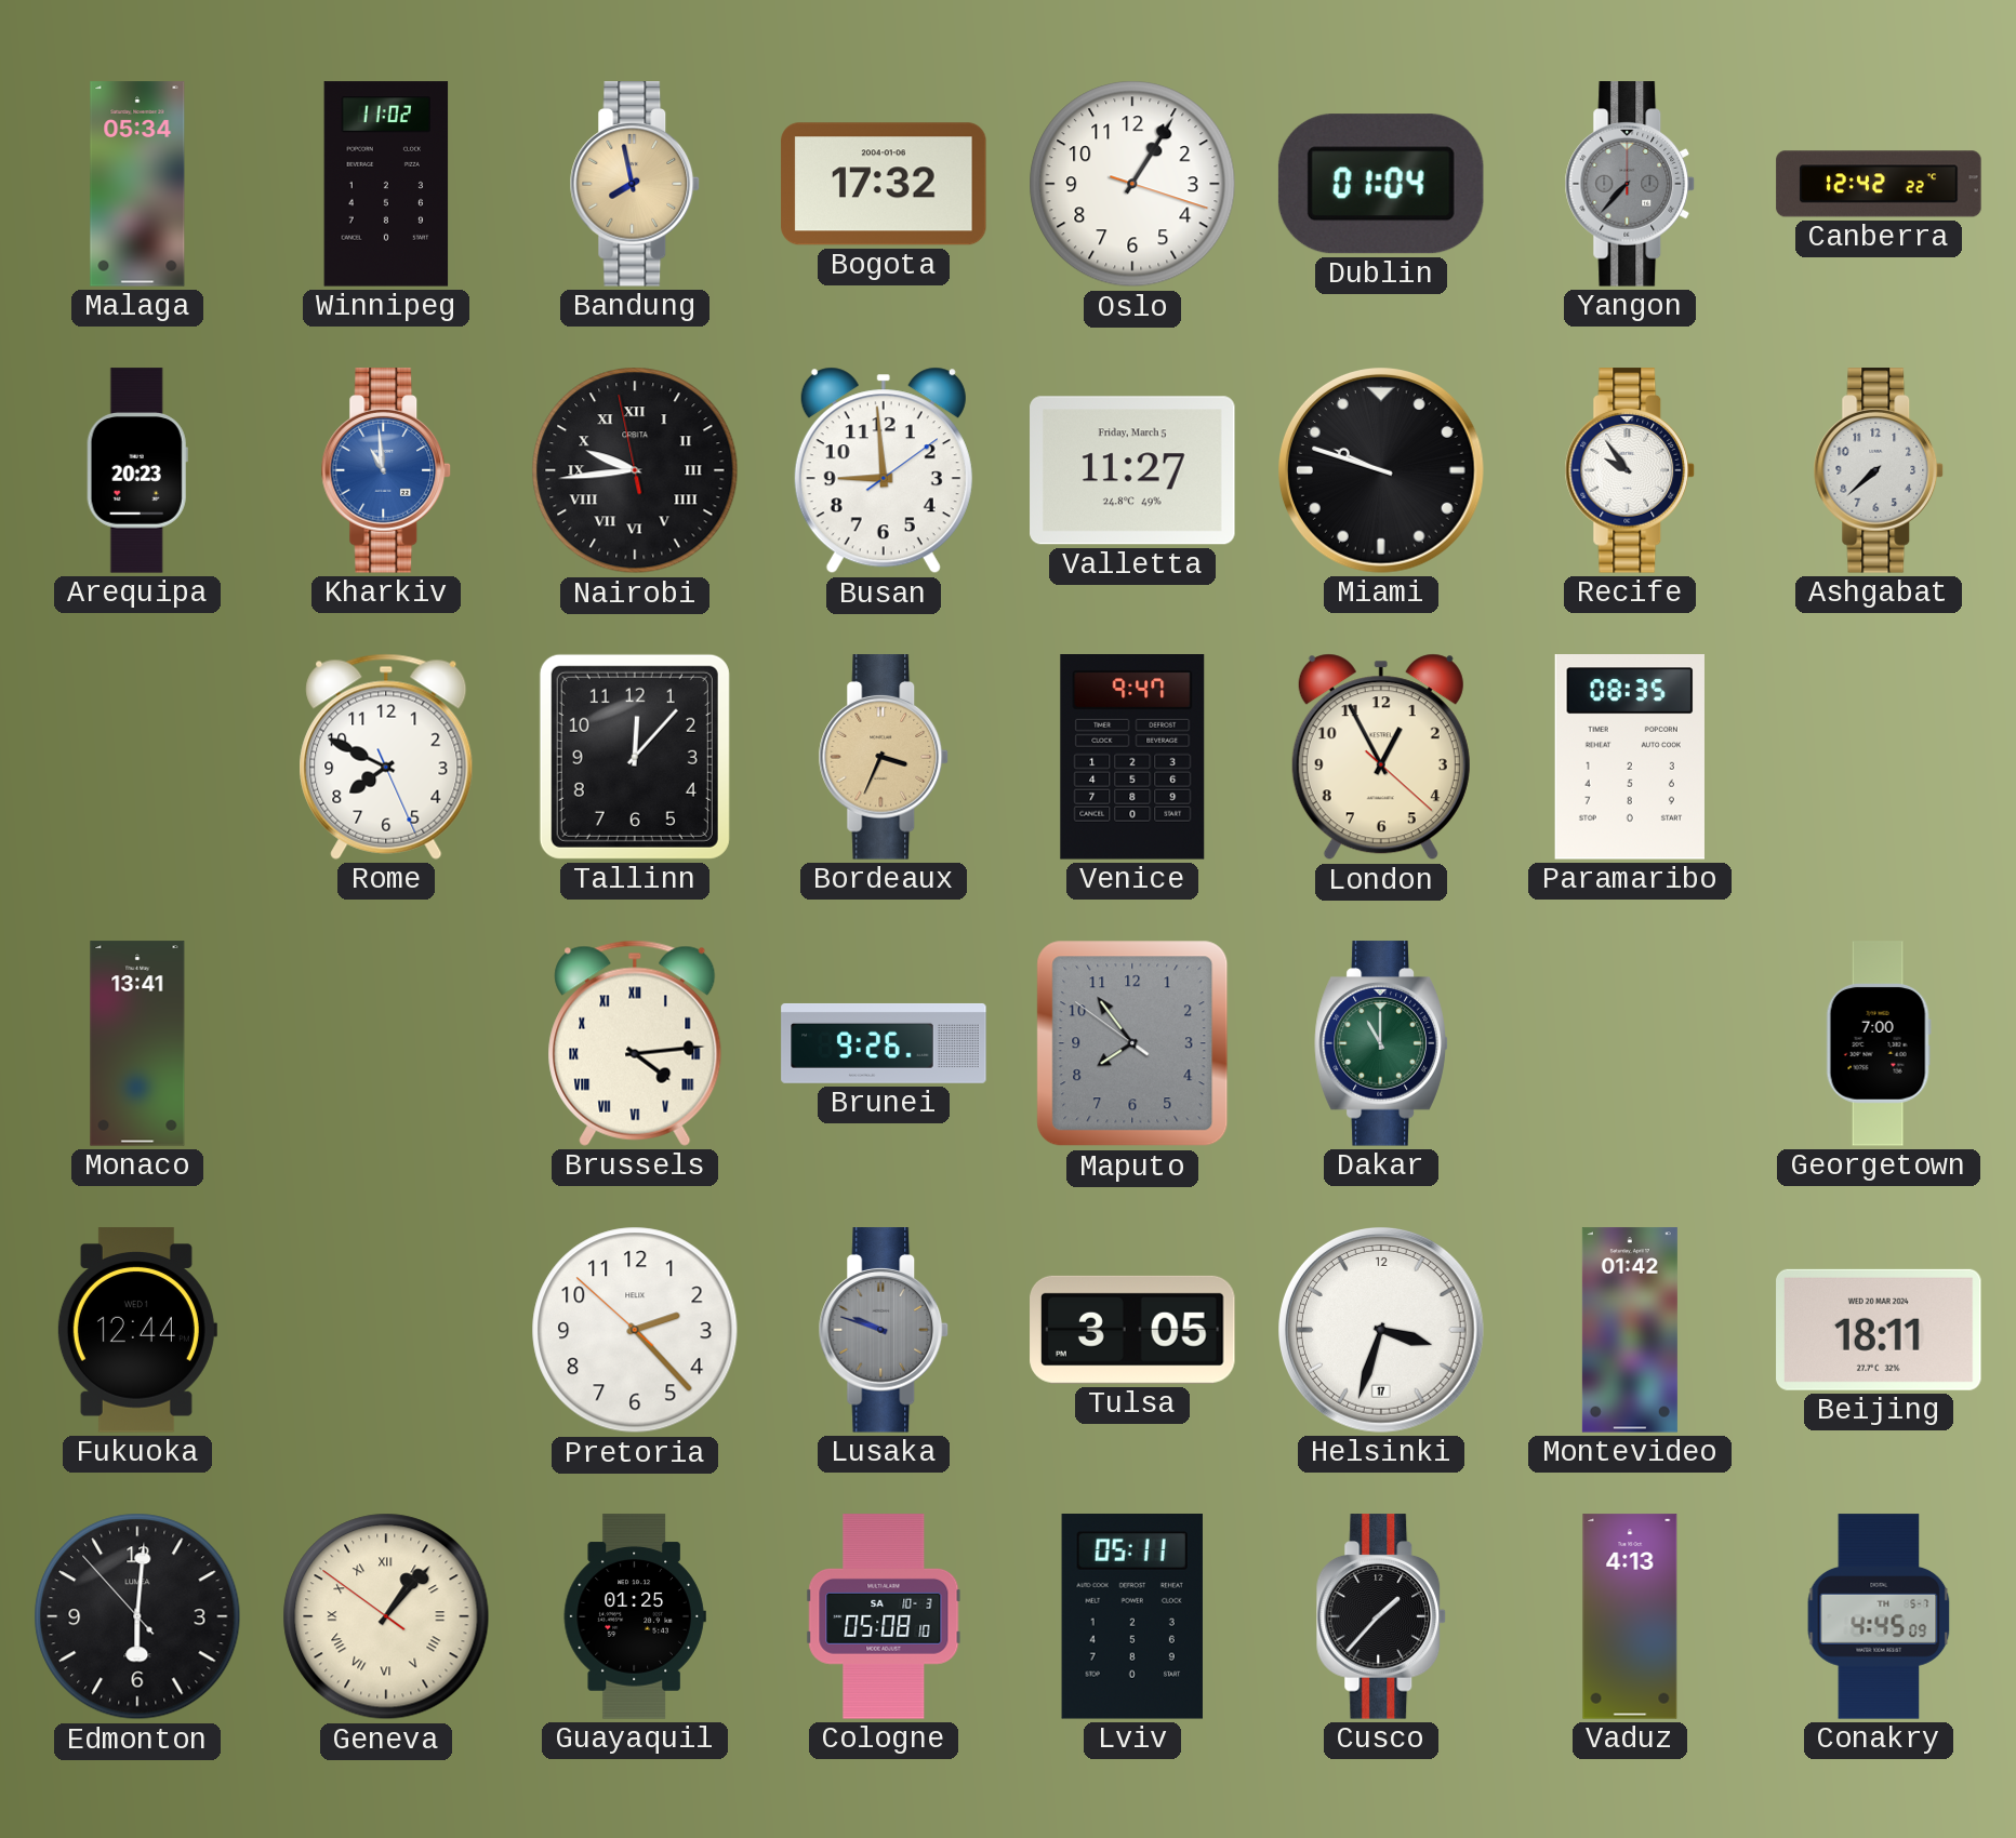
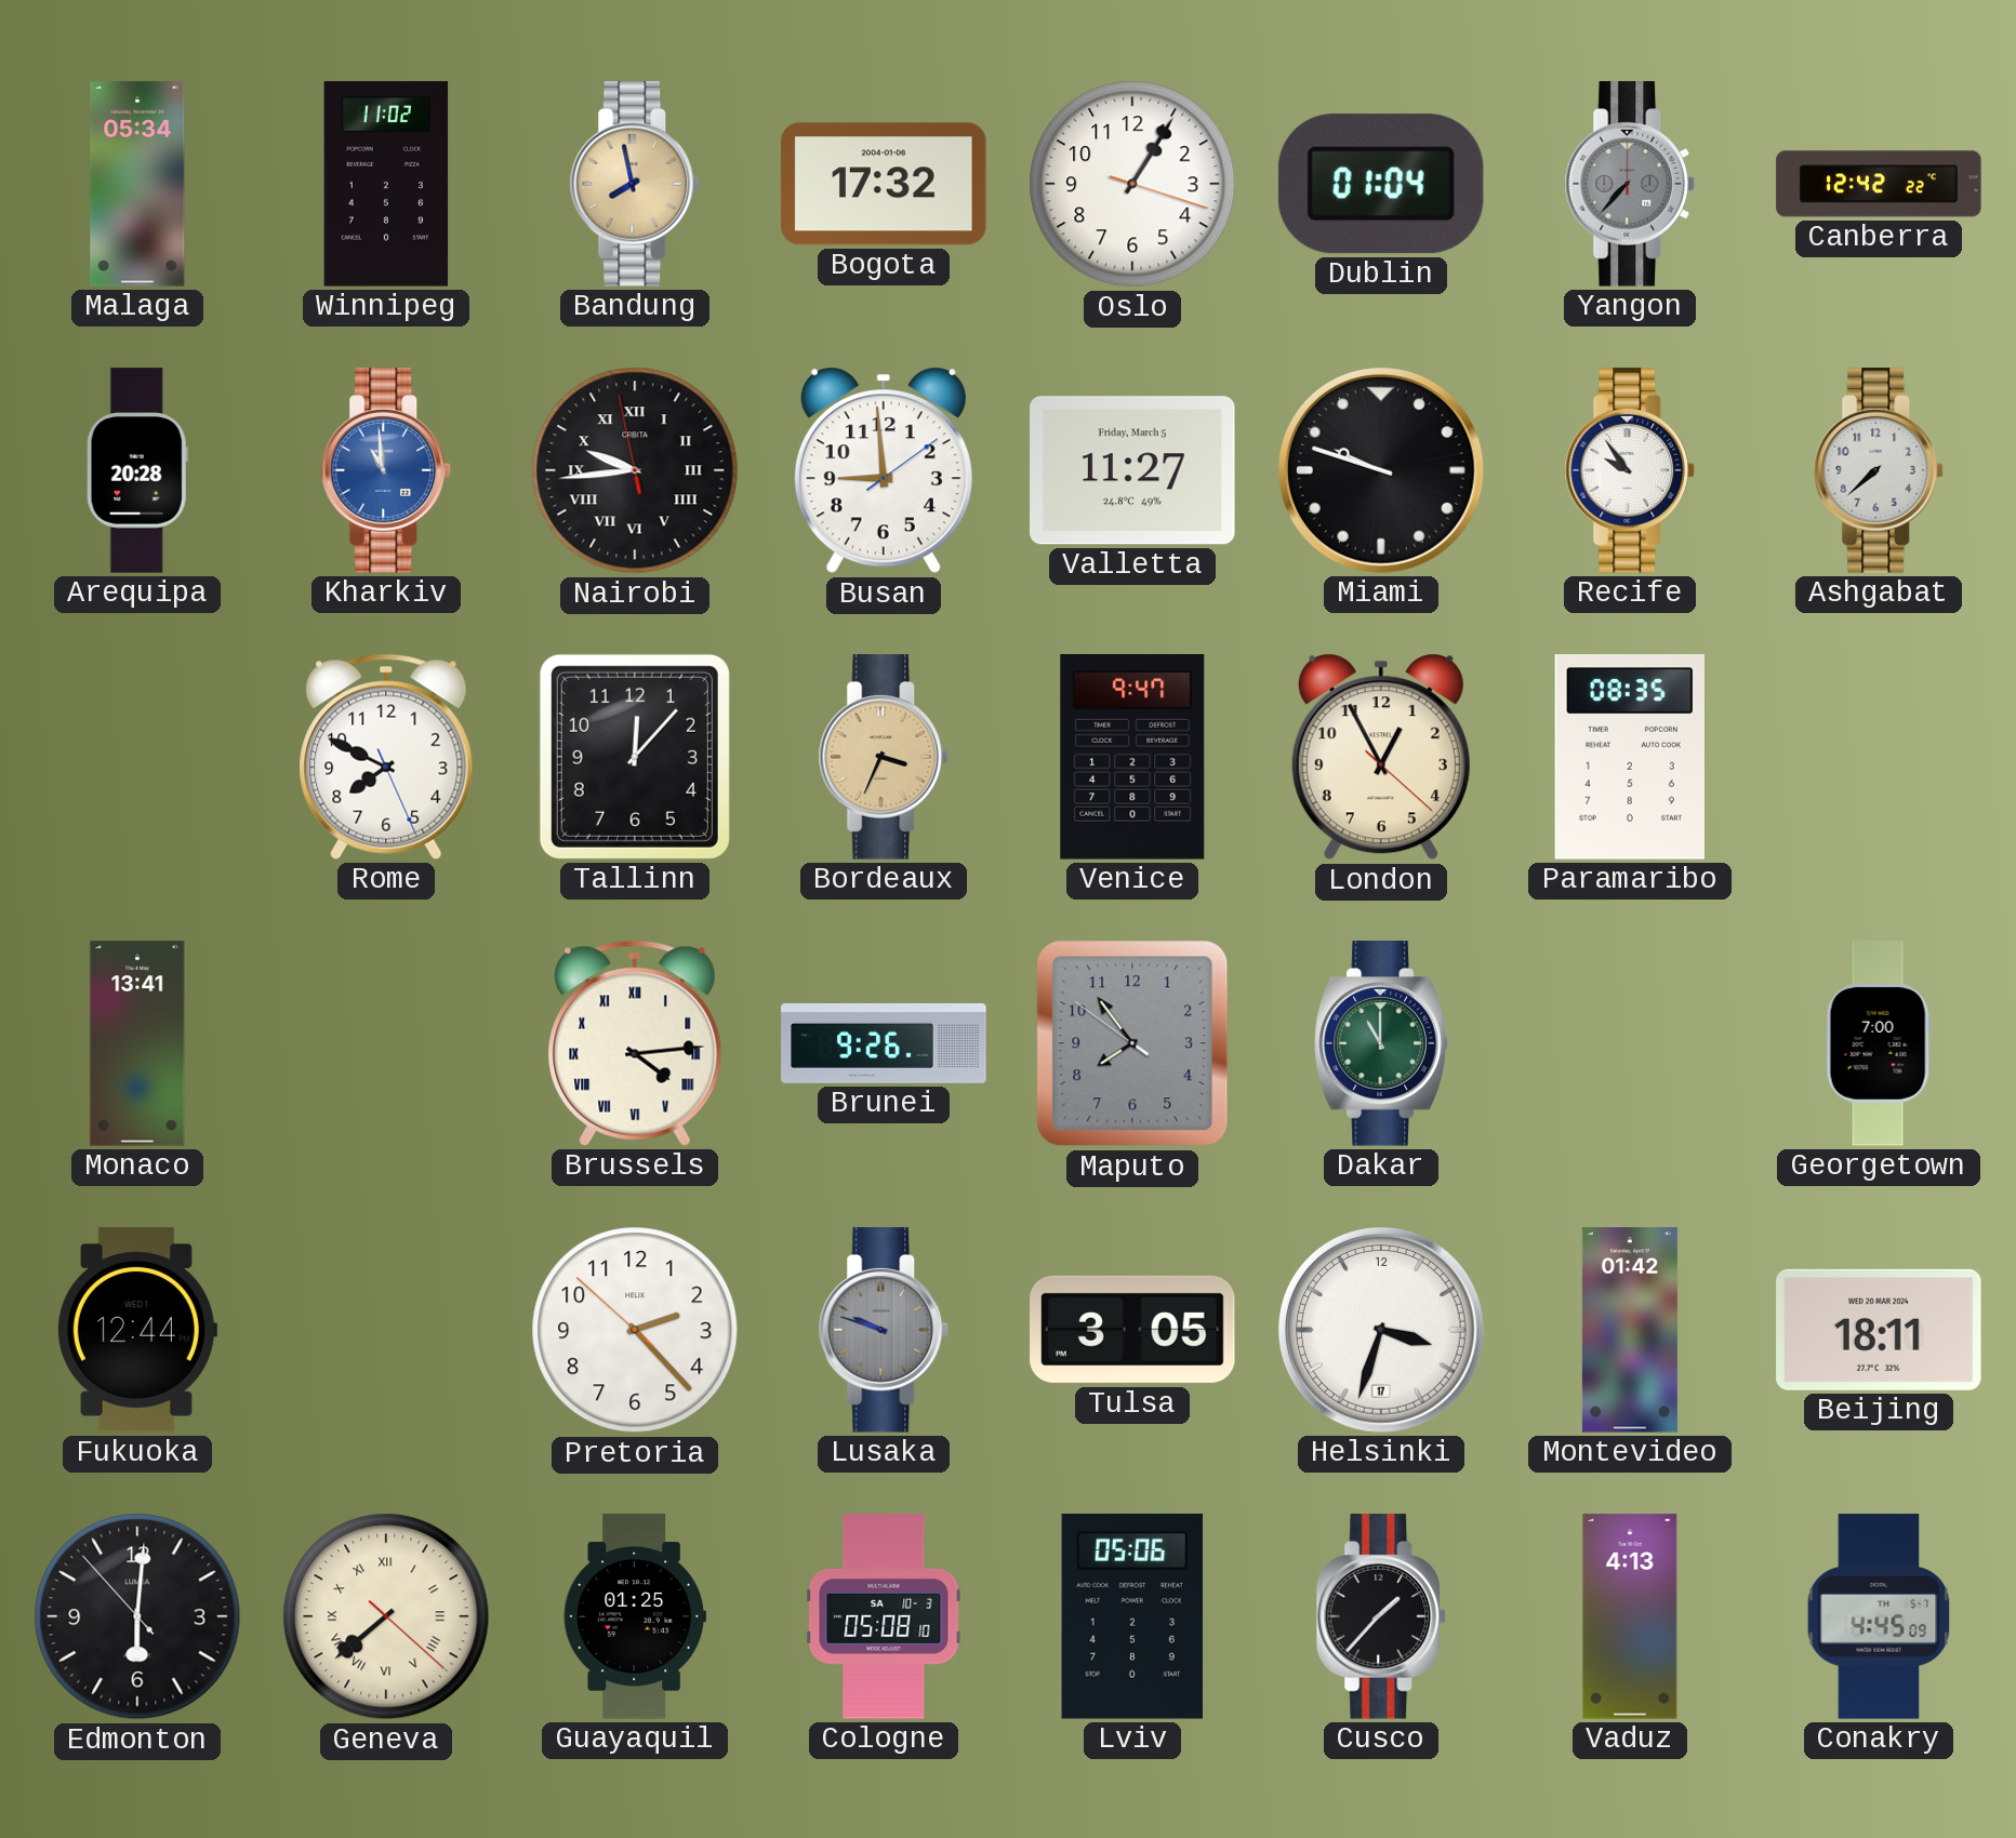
Arequipa: 20:23 -> 20:28 (137, 470)
Geneva: 1:06 -> 7:38 (386, 1616)
Lviv: 05:11 -> 05:06 (1132, 1616)
